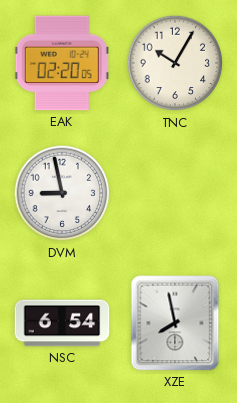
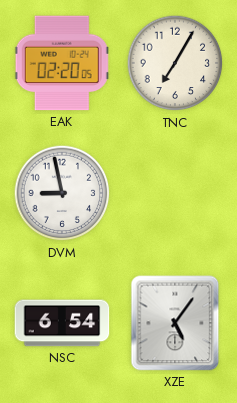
TNC: 10:05 -> 7:05 (175, 63)
XZE: 7:58 -> 5:06 (175, 323)
